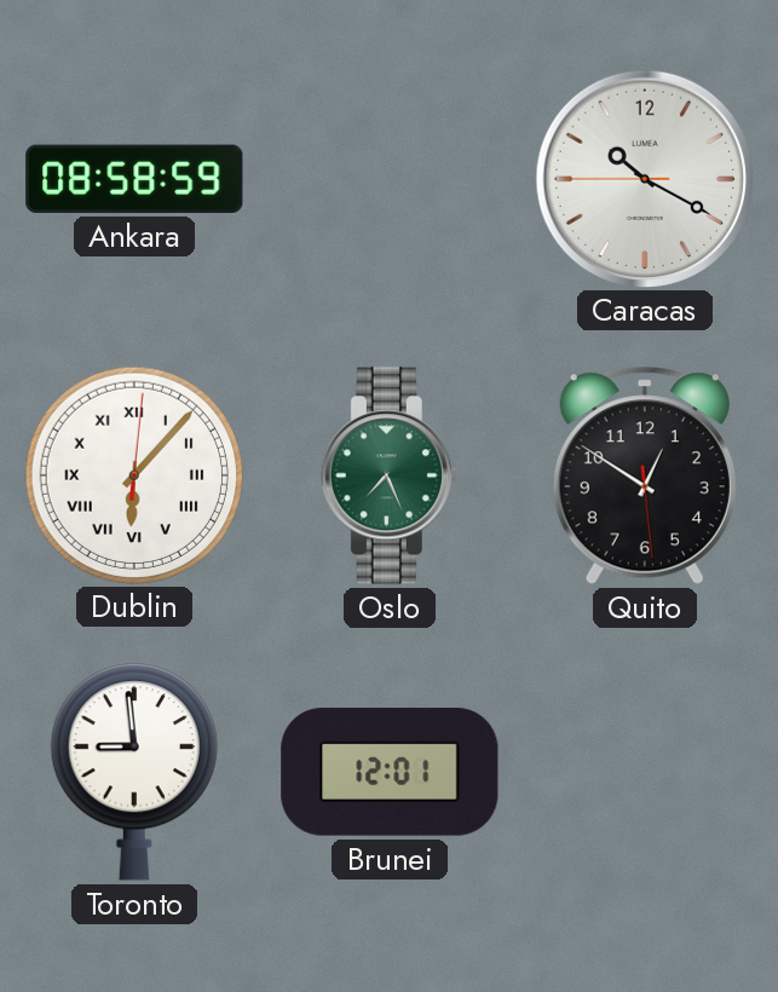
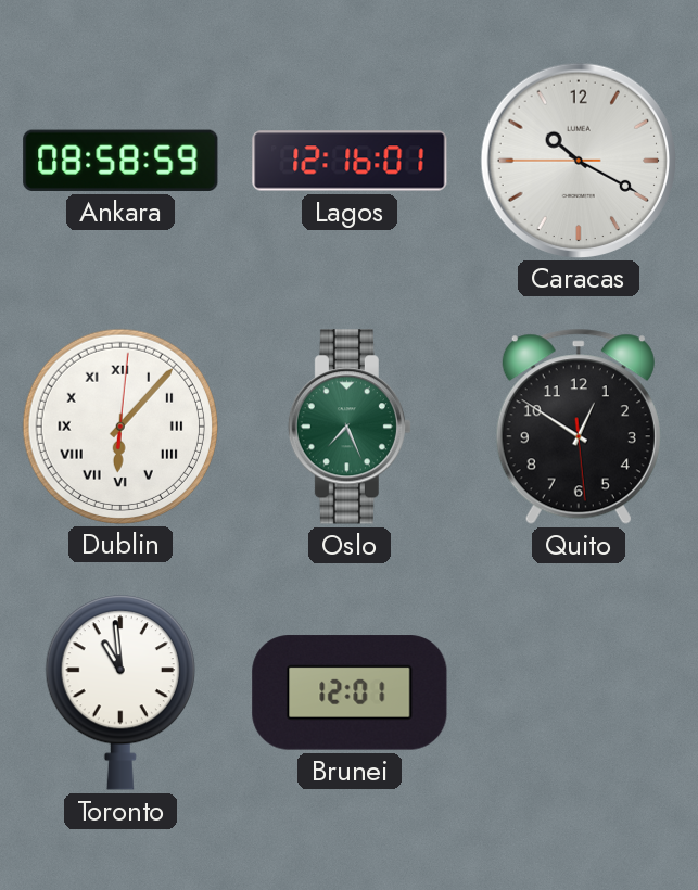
Lagos: none -> 12:16 (350, 161)
Toronto: 8:59 -> 10:59 (120, 692)
